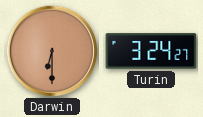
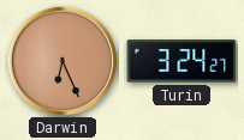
Darwin: 6:30 -> 6:26 (61, 60)
